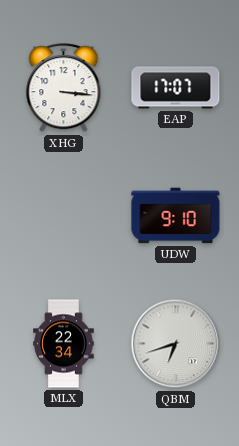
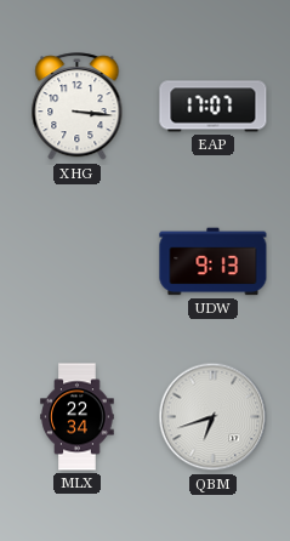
UDW: 9:10 -> 9:13 (214, 262)
